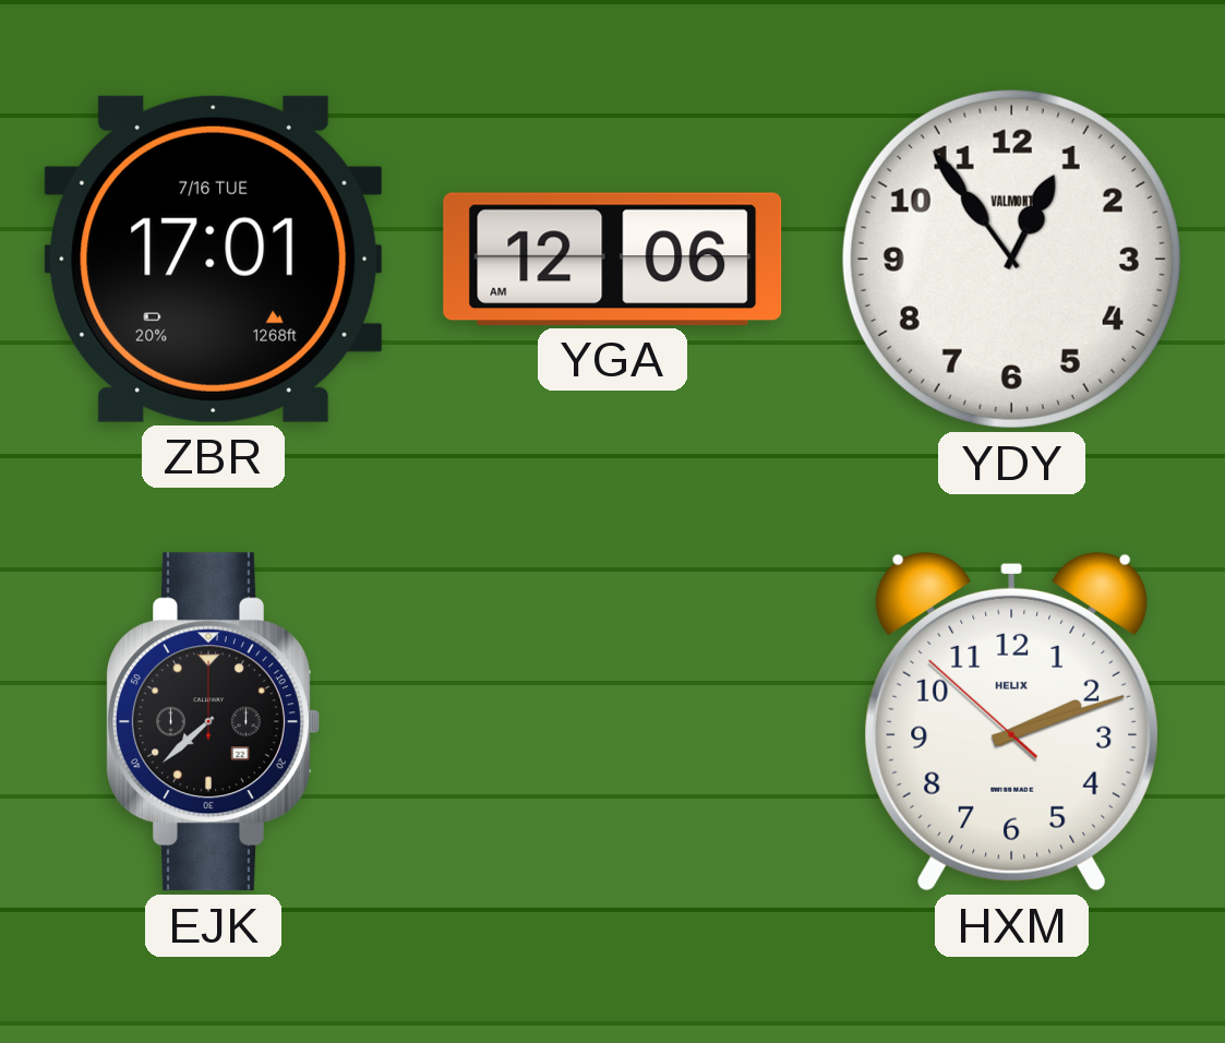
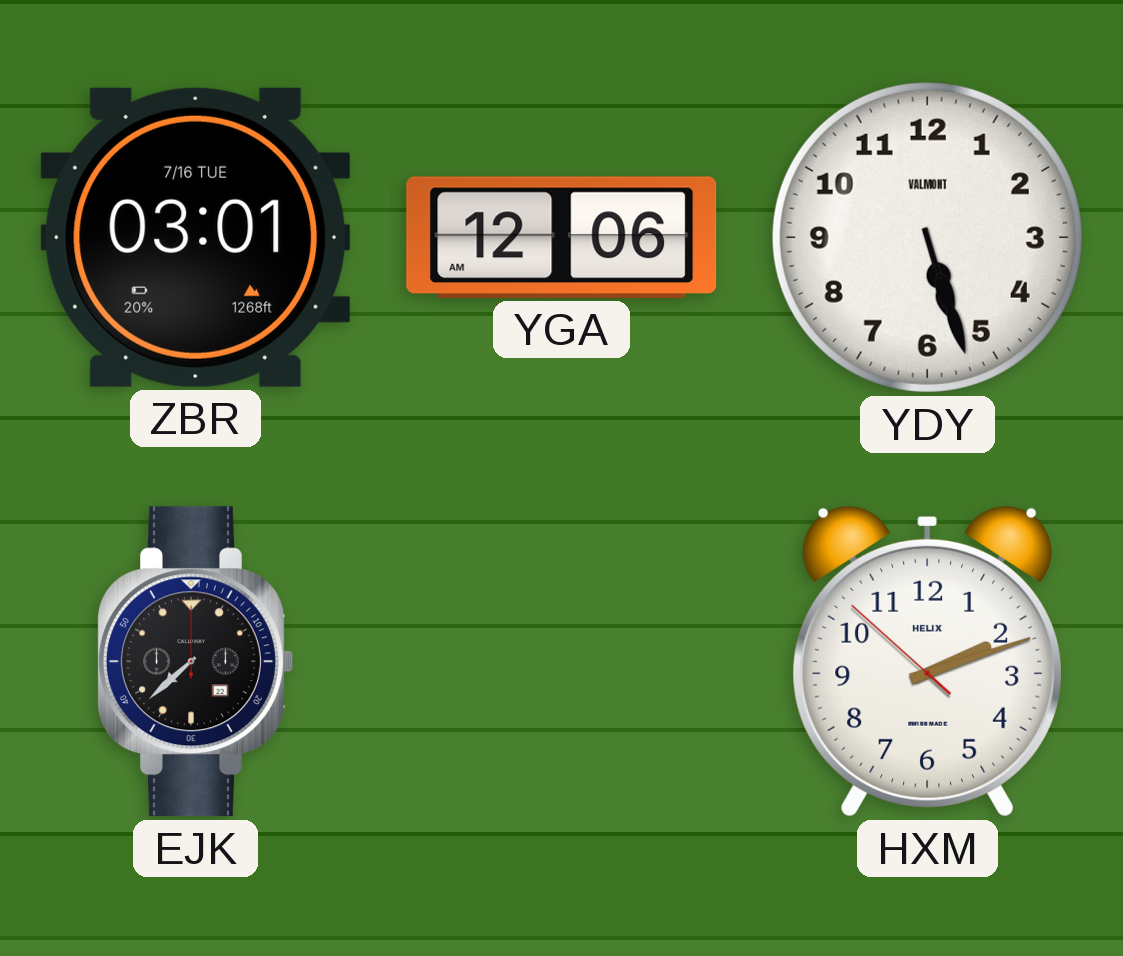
ZBR: 17:01 -> 03:01 (196, 237)
YDY: 12:54 -> 5:27 (927, 237)
